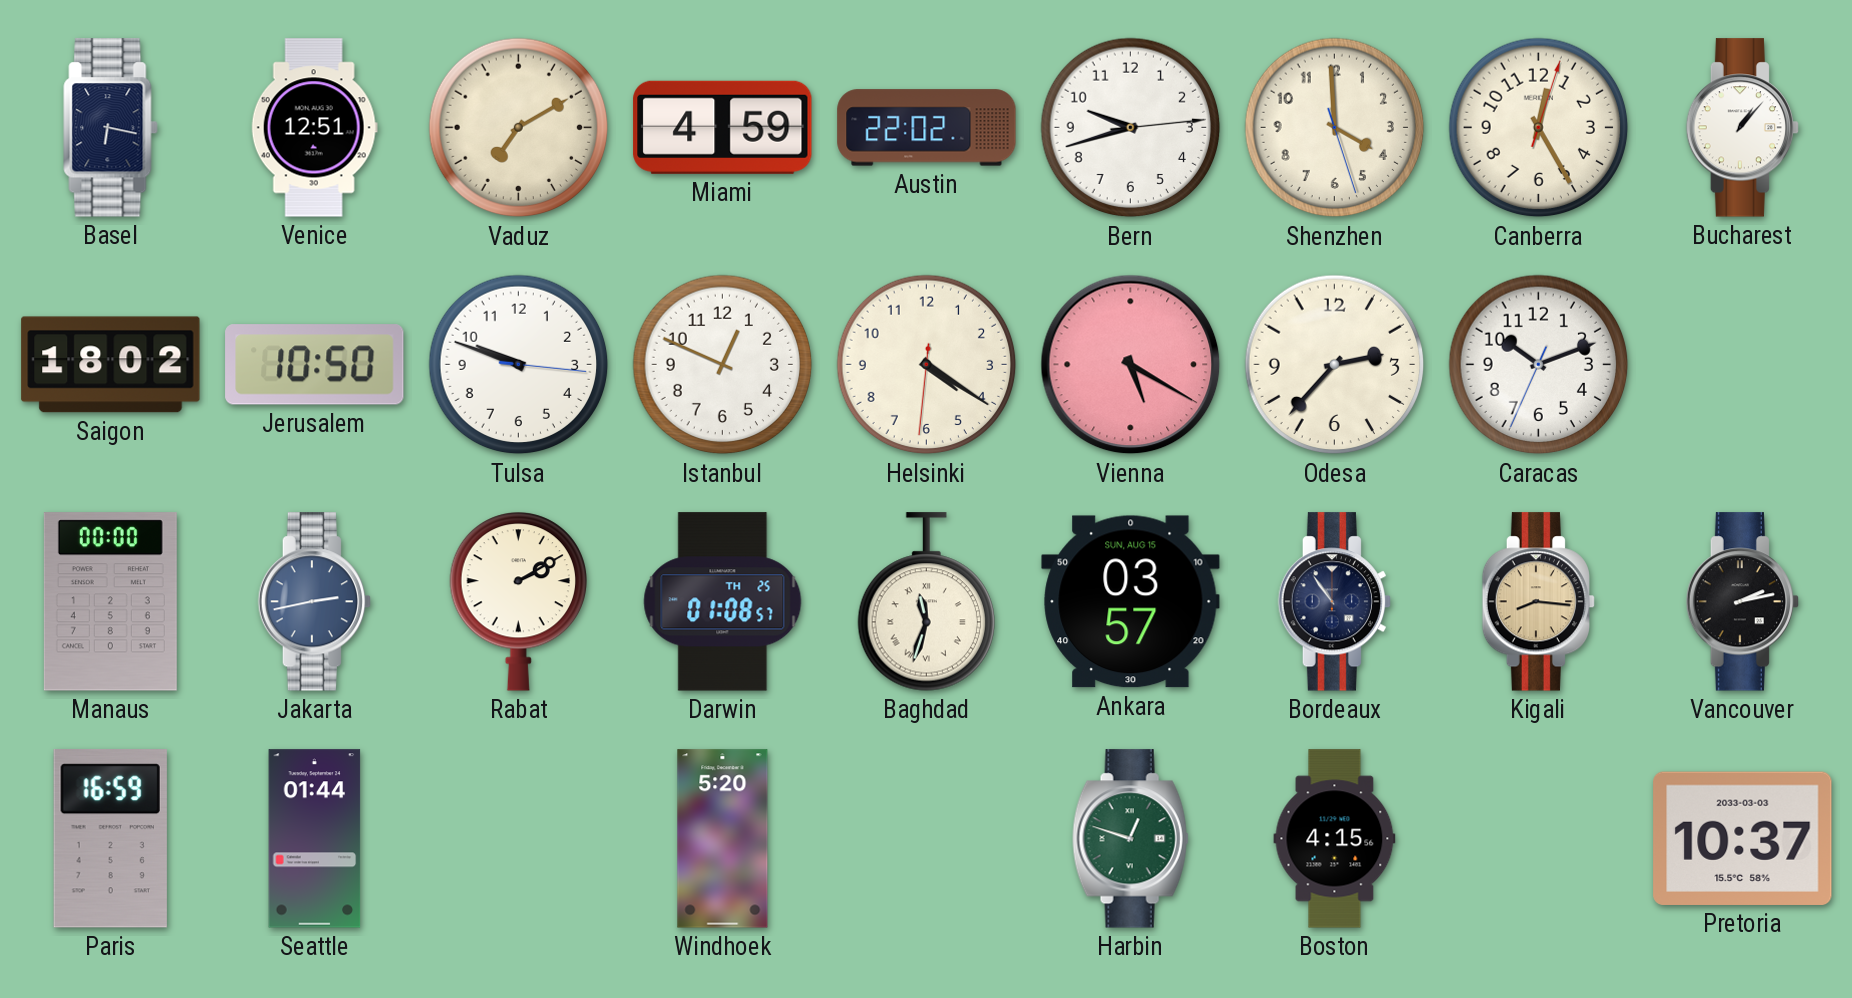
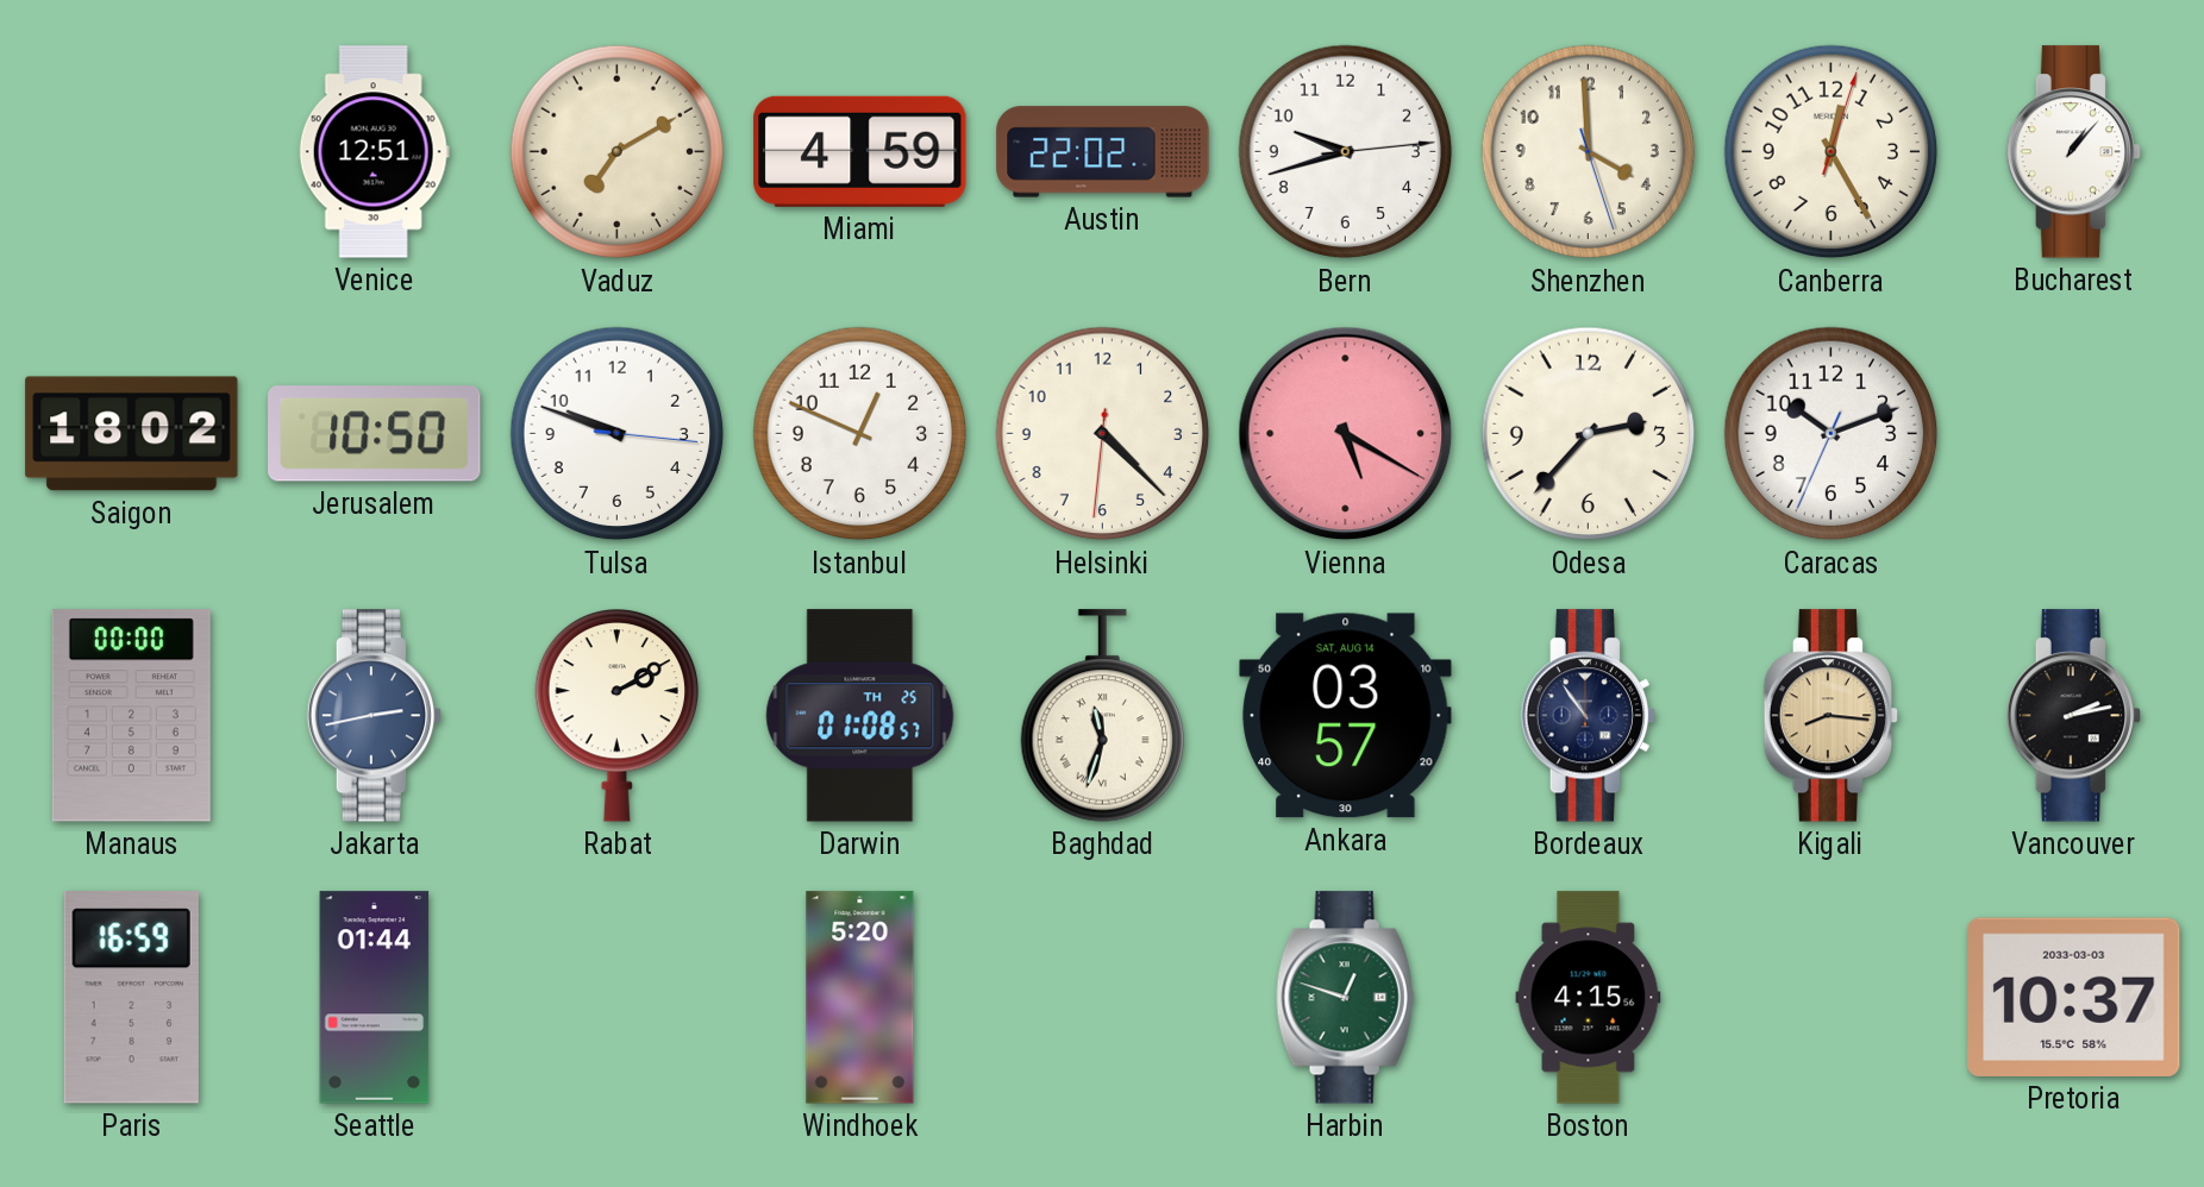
Basel: 6:17 -> none (111, 128)
Helsinki: 4:20 -> 4:22 (1103, 434)
Ankara date: SUN, AUG 15 -> SAT, AUG 14 (1346, 716)
